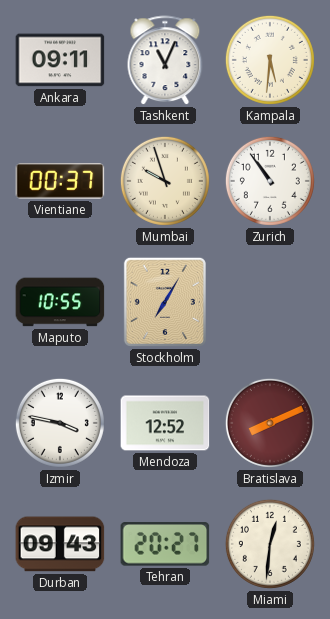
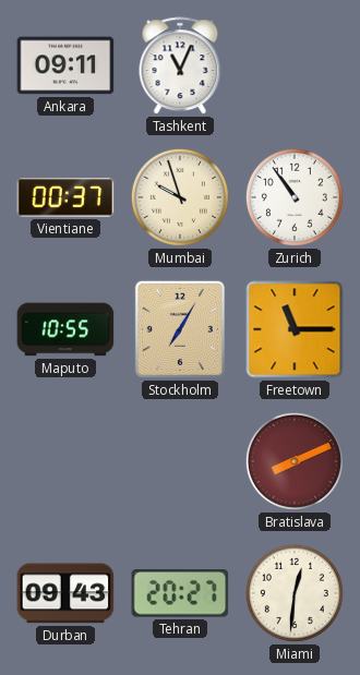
Kampala: 5:31 -> none (270, 60)
Freetown: none -> 11:15 (295, 329)
Izmir: 3:47 -> none (60, 423)
Mendoza: 12:52 -> none (165, 423)
